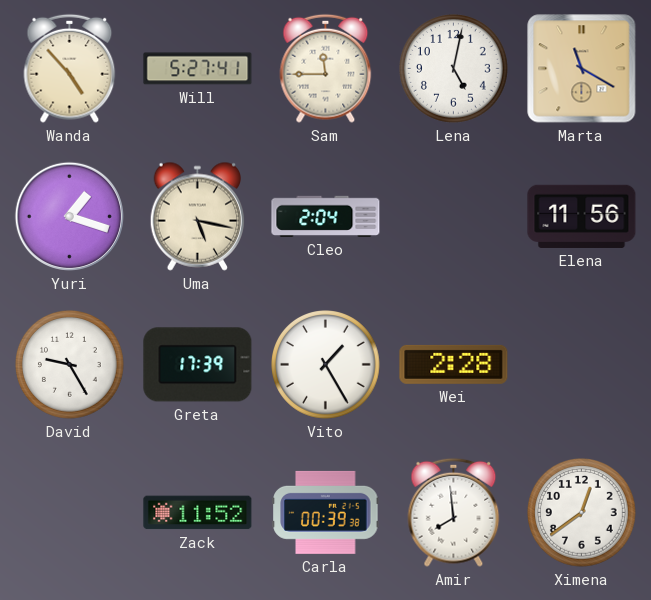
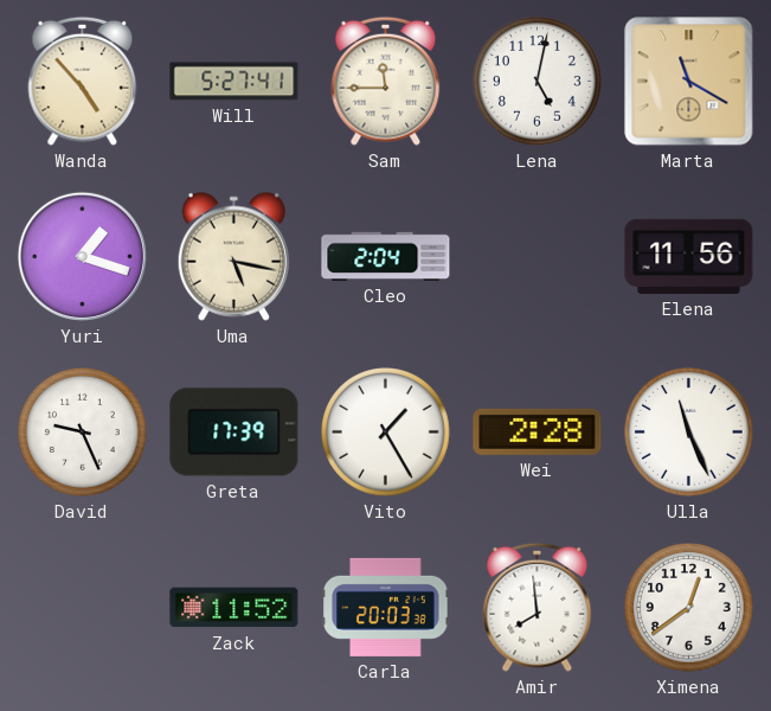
David: 9:25 -> 9:26 (83, 433)
Ulla: none -> 11:26 (689, 433)
Carla: 00:39 -> 20:03 (386, 607)
